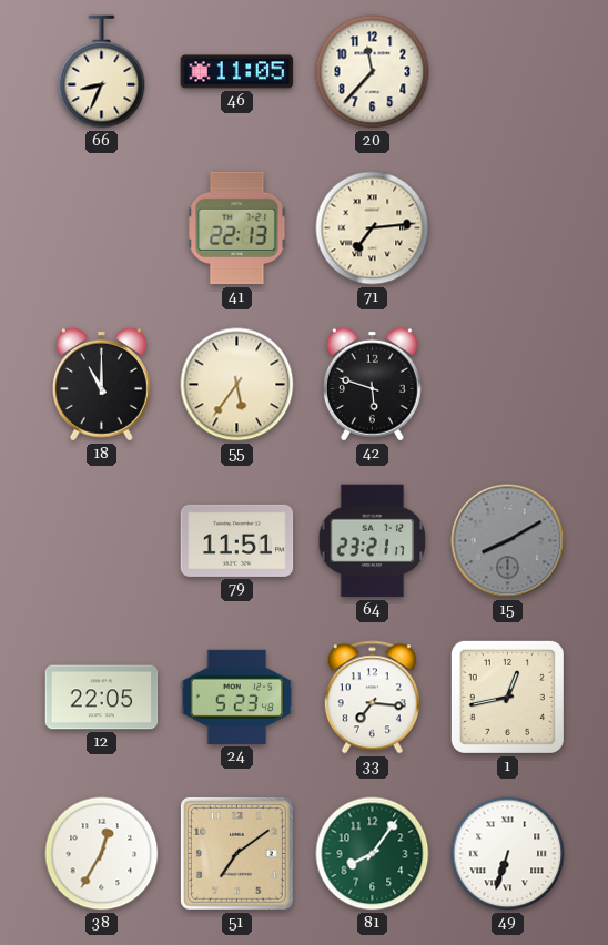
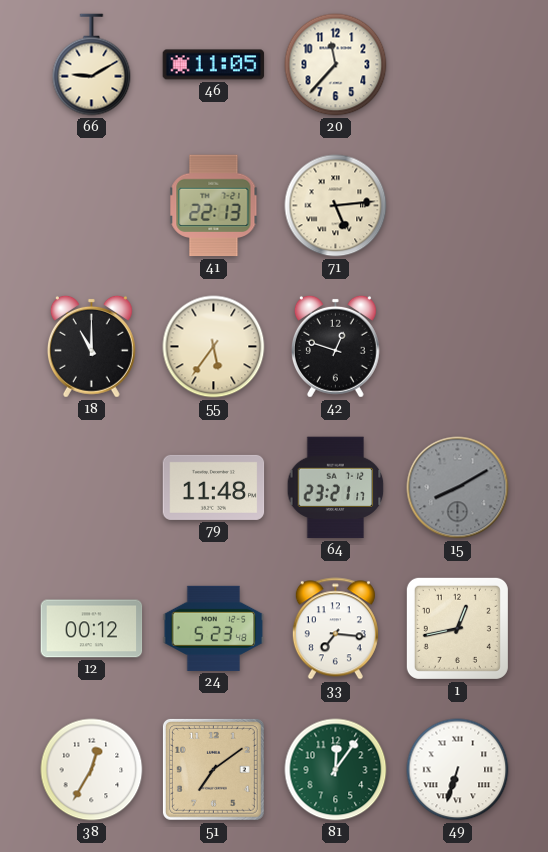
66: 8:34 -> 9:10 (92, 65)
71: 7:14 -> 5:14 (336, 206)
42: 5:48 -> 12:48 (335, 346)
79: 11:51 -> 11:48 (214, 487)
12: 22:05 -> 00:12 (92, 629)
81: 8:06 -> 12:06 (336, 770)
